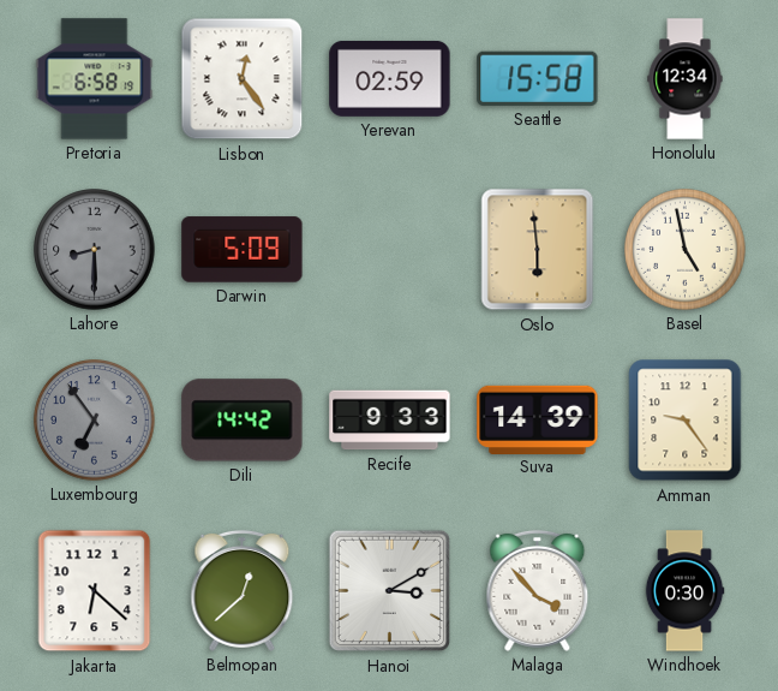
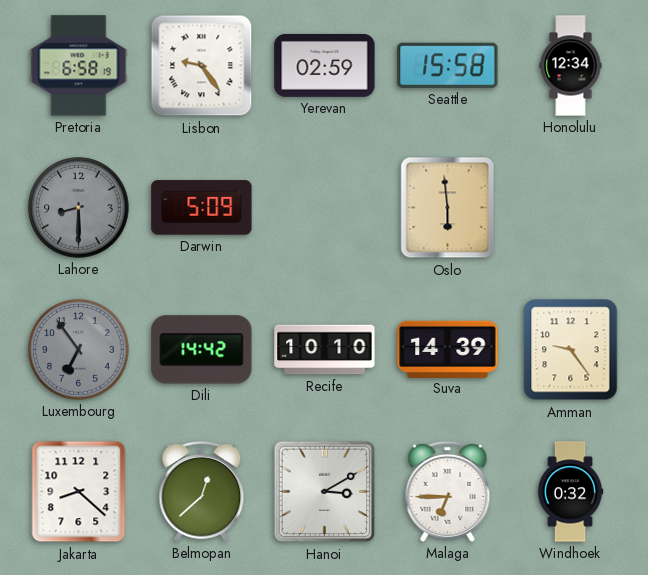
Lisbon: 12:24 -> 9:24 (202, 66)
Basel: 4:58 -> none (686, 250)
Recife: 9:33 -> 10:10 (325, 350)
Jakarta: 6:22 -> 8:22 (79, 492)
Malaga: 3:53 -> 6:45 (448, 491)
Windhoek: 0:30 -> 0:32 (570, 492)
